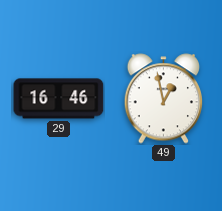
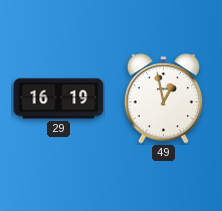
29: 16:46 -> 16:19 (59, 99)
